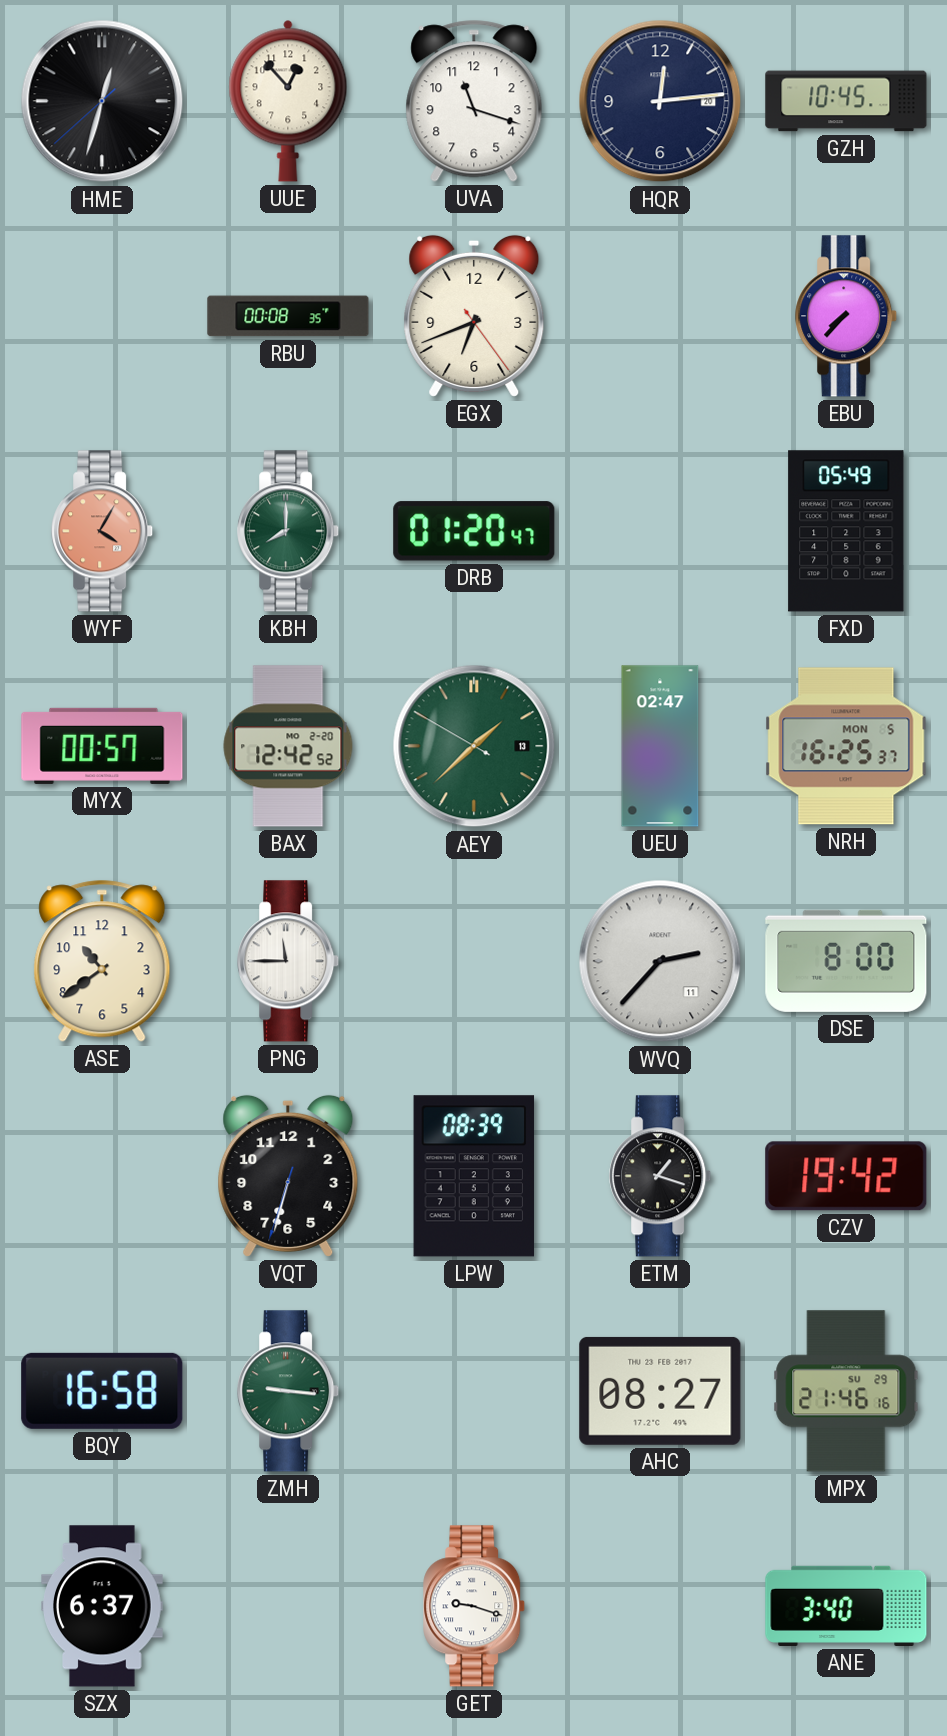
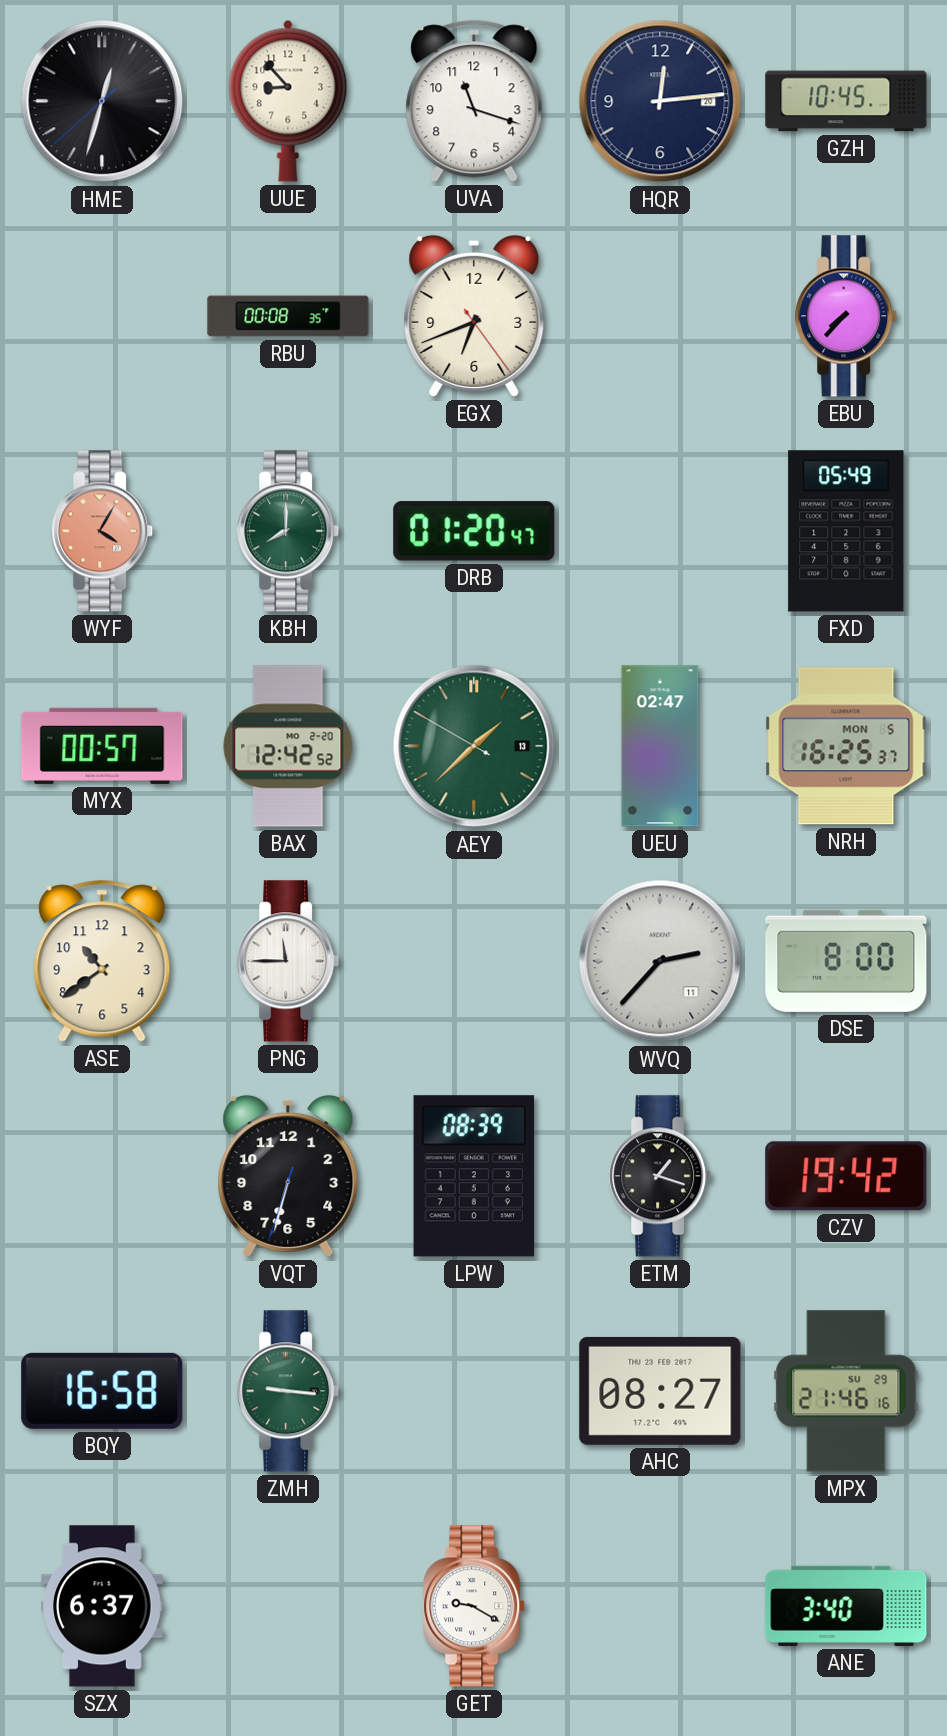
UUE: 12:53 -> 8:53 (288, 101)
GET: 9:18 -> 9:20 (475, 1606)
